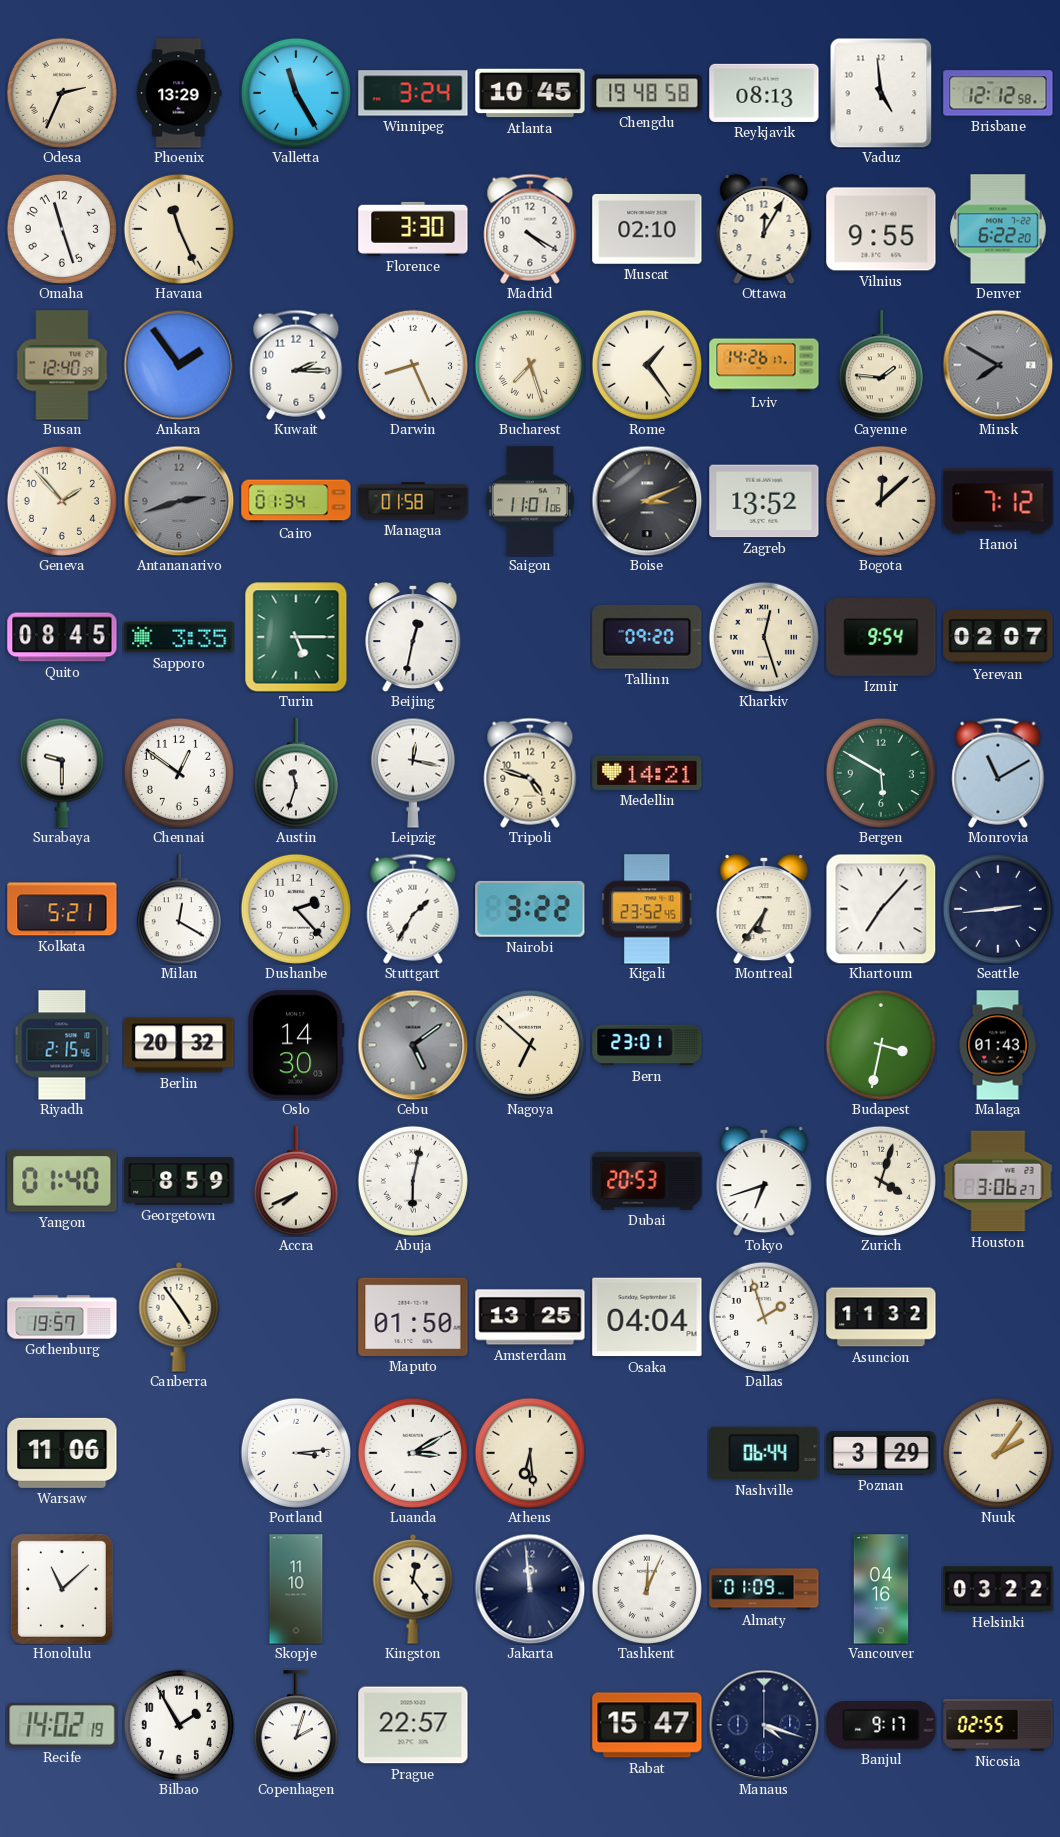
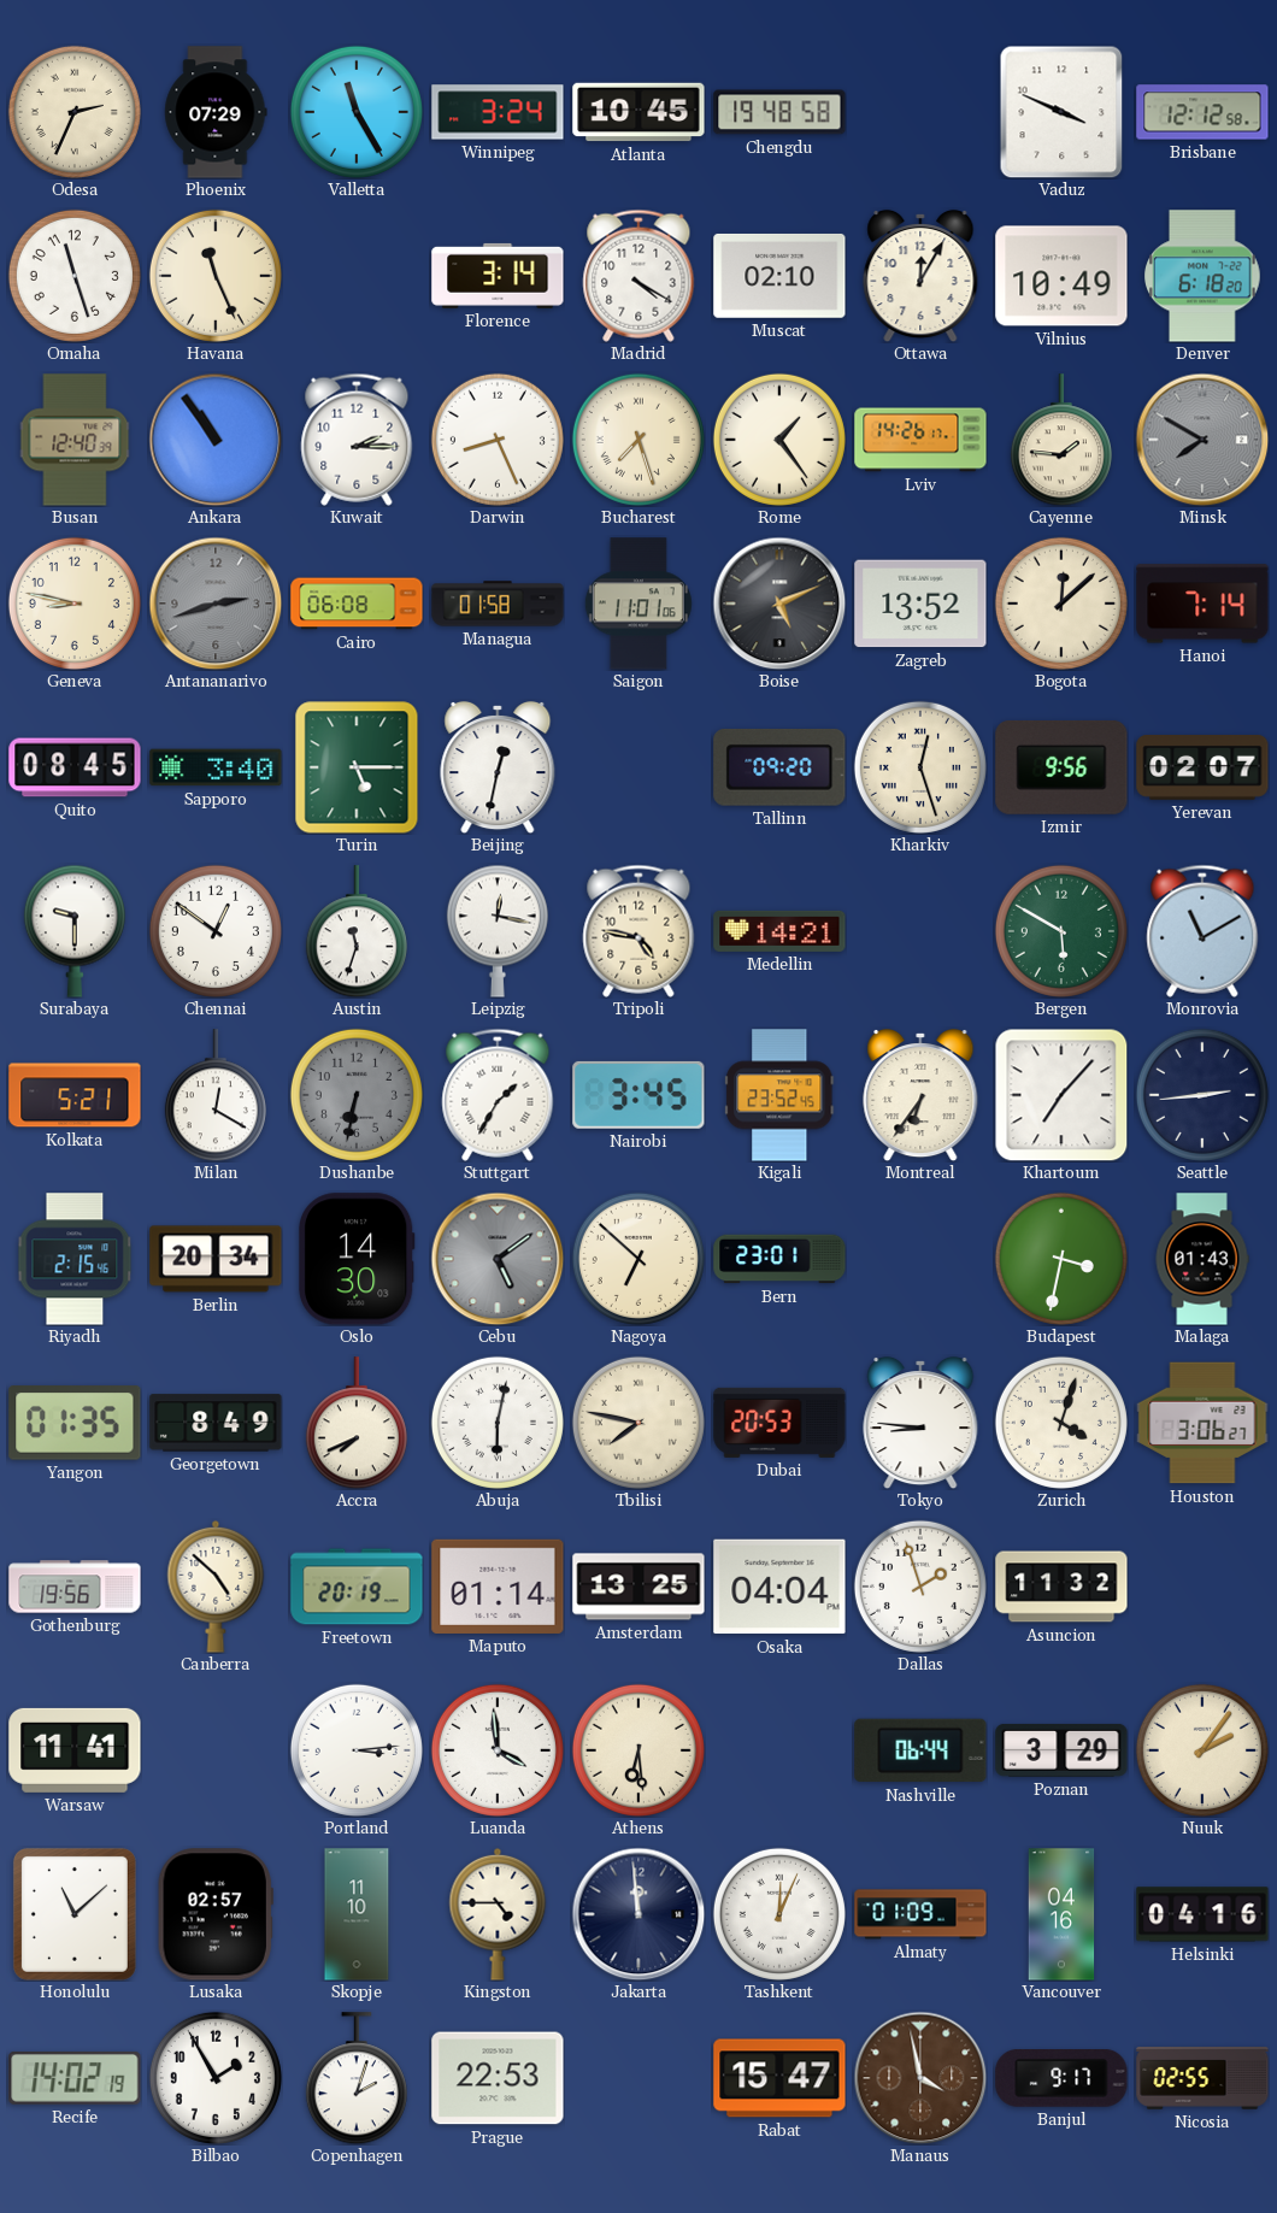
Phoenix: 13:29 -> 07:29 (216, 112)
Reykjavik: 08:13 -> none (764, 93)
Vaduz: 4:59 -> 3:49 (1061, 112)
Florence: 3:30 -> 3:14 (498, 276)
Vilnius: 9:55 -> 10:49 (1061, 276)
Denver: 6:22 -> 6:18 (1204, 276)
Ankara: 1:54 -> 10:54 (216, 440)
Geneva: 1:53 -> 8:47 (75, 604)
Cairo: 01:34 -> 06:08 (357, 604)
Boise: 3:11 -> 5:11 (779, 604)
Hanoi: 7:12 -> 7:14 (1202, 604)
Sapporo: 3:35 -> 3:40 (216, 767)
Izmir: 9:54 -> 9:56 (1061, 767)
Tripoli: 4:48 -> 4:47 (638, 931)
Dushanbe: 2:23 -> 6:32 (357, 1095)
Dushanbe dial: white -> grey (357, 1095)
Nairobi: 3:22 -> 3:45 (638, 1095)
Berlin: 20:32 -> 20:34 (216, 1259)
Yangon: 01:40 -> 01:35 (75, 1423)
Georgetown: 8:59 -> 8:49 (216, 1423)
Tbilisi: none -> 7:47 (638, 1423)
Tokyo: 6:42 -> 8:46 (920, 1423)
Gothenburg: 19:57 -> 19:56 (75, 1587)
Canberra: 4:54 -> 4:52 (216, 1587)
Freetown: none -> 20:19 (357, 1587)
Maputo: 01:50 -> 01:14 (498, 1587)
Warsaw: 11:06 -> 11:41 (75, 1750)
Luanda: 3:10 -> 3:59 (498, 1750)
Lusaka: none -> 02:57 (216, 1914)
Kingston: 12:24 -> 4:45 (498, 1914)
Helsinki: 03:22 -> 04:16 (1202, 1914)
Prague: 22:57 -> 22:53 (498, 2078)
Manaus: 4:18 -> 3:58 (920, 2078)
Manaus dial: navy -> brown (920, 2078)
